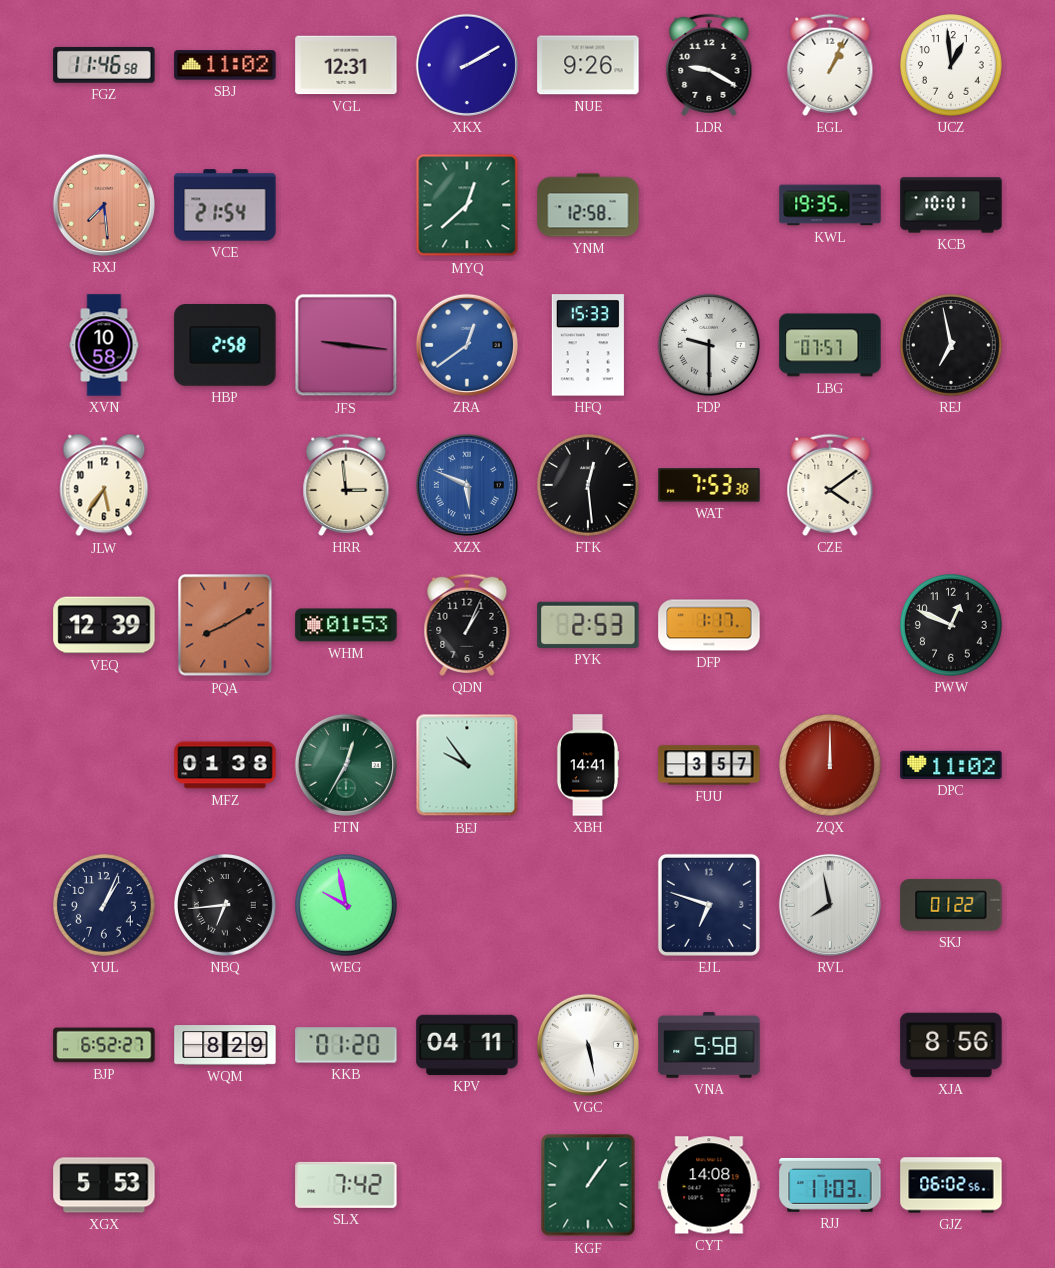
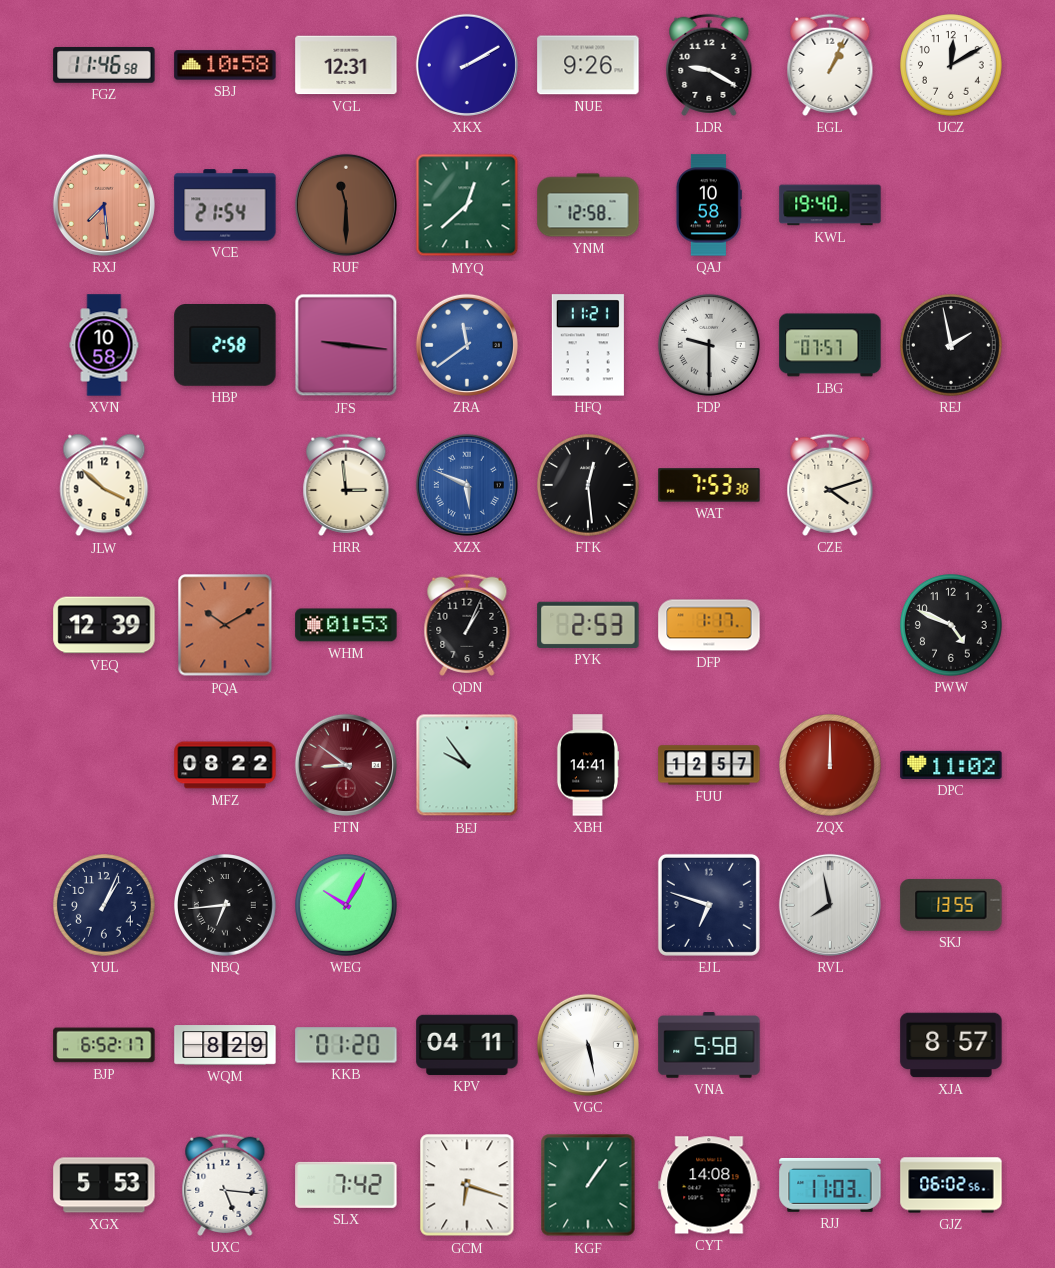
SBJ: 11:02 -> 10:58 (225, 65)
UCZ: 12:59 -> 12:10 (952, 66)
RUF: none -> 11:30 (346, 205)
QAJ: none -> 10:58 (708, 205)
KWL: 19:35 -> 19:40 (830, 205)
KCB: 10:01 -> none (951, 205)
ZRA: 12:39 -> 11:39 (467, 345)
HFQ: 15:33 -> 11:21 (588, 345)
REJ: 6:58 -> 1:58 (952, 346)
JLW: 5:36 -> 3:52 (104, 485)
CZE: 4:09 -> 4:12 (830, 485)
PQA: 8:10 -> 10:10 (225, 625)
PWW: 12:49 -> 4:49 (952, 626)
MFZ: 01:38 -> 08:22 (225, 765)
FTN: 12:35 -> 8:51 (346, 765)
FTN dial: green -> burgundy (346, 765)
FUU: 3:57 -> 12:57 (709, 765)
WEG: 9:58 -> 10:05 (347, 906)
SKJ: 01:22 -> 13:55 (951, 905)
BJP: 6:52:27 -> 6:52:17 (104, 1045)
XJA: 8:56 -> 8:57 (951, 1045)
UXC: none -> 5:16 (225, 1185)
GCM: none -> 6:18 (467, 1185)
